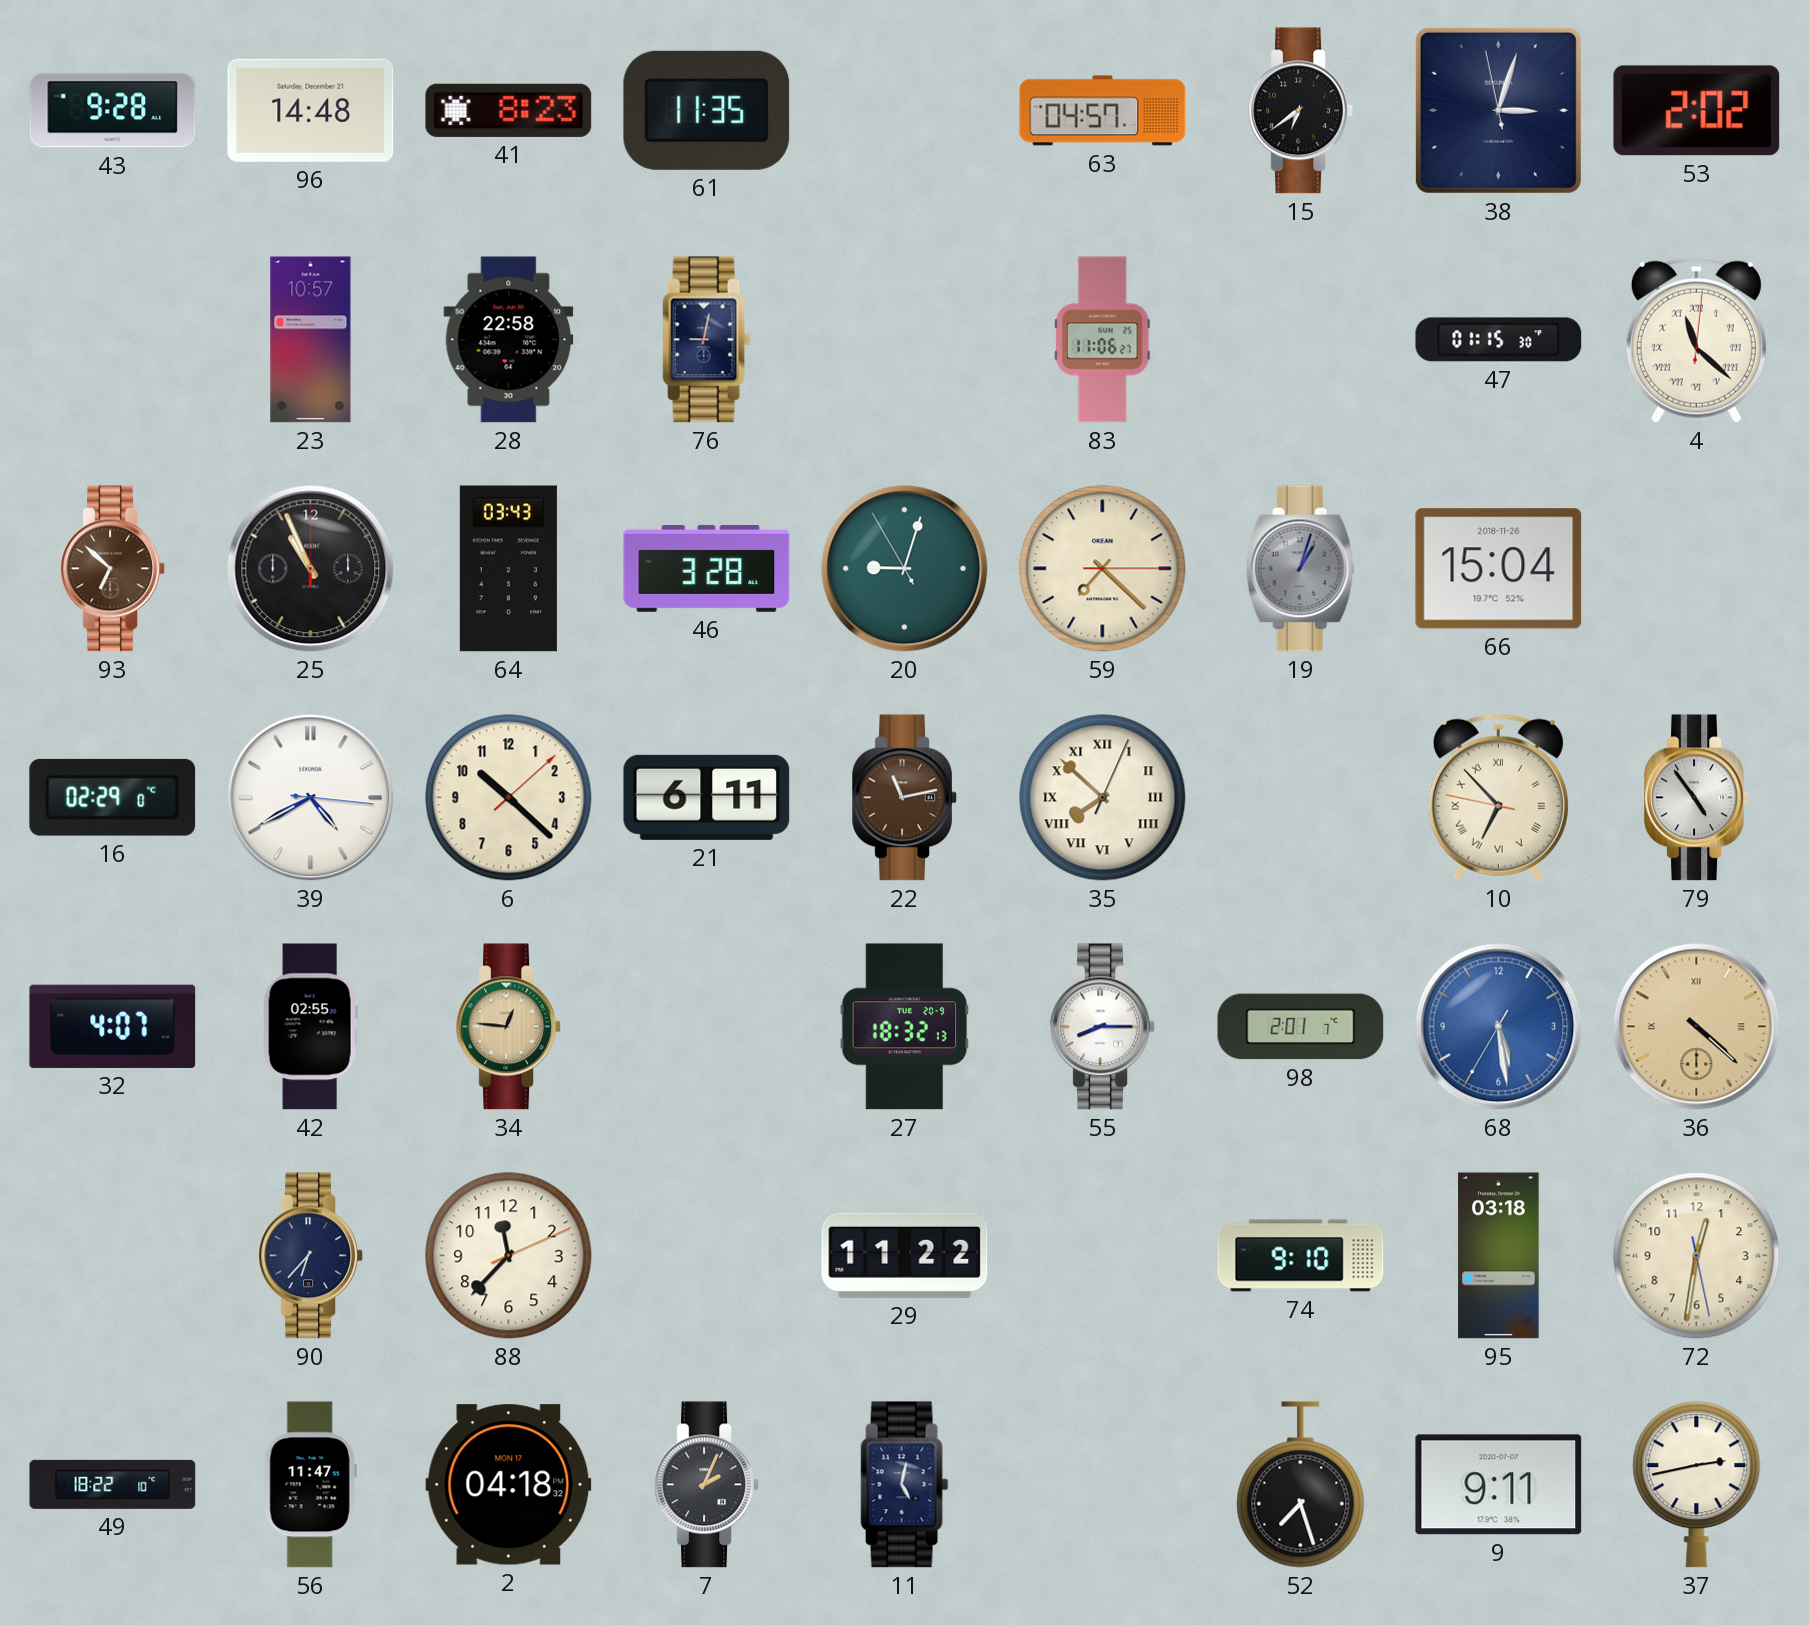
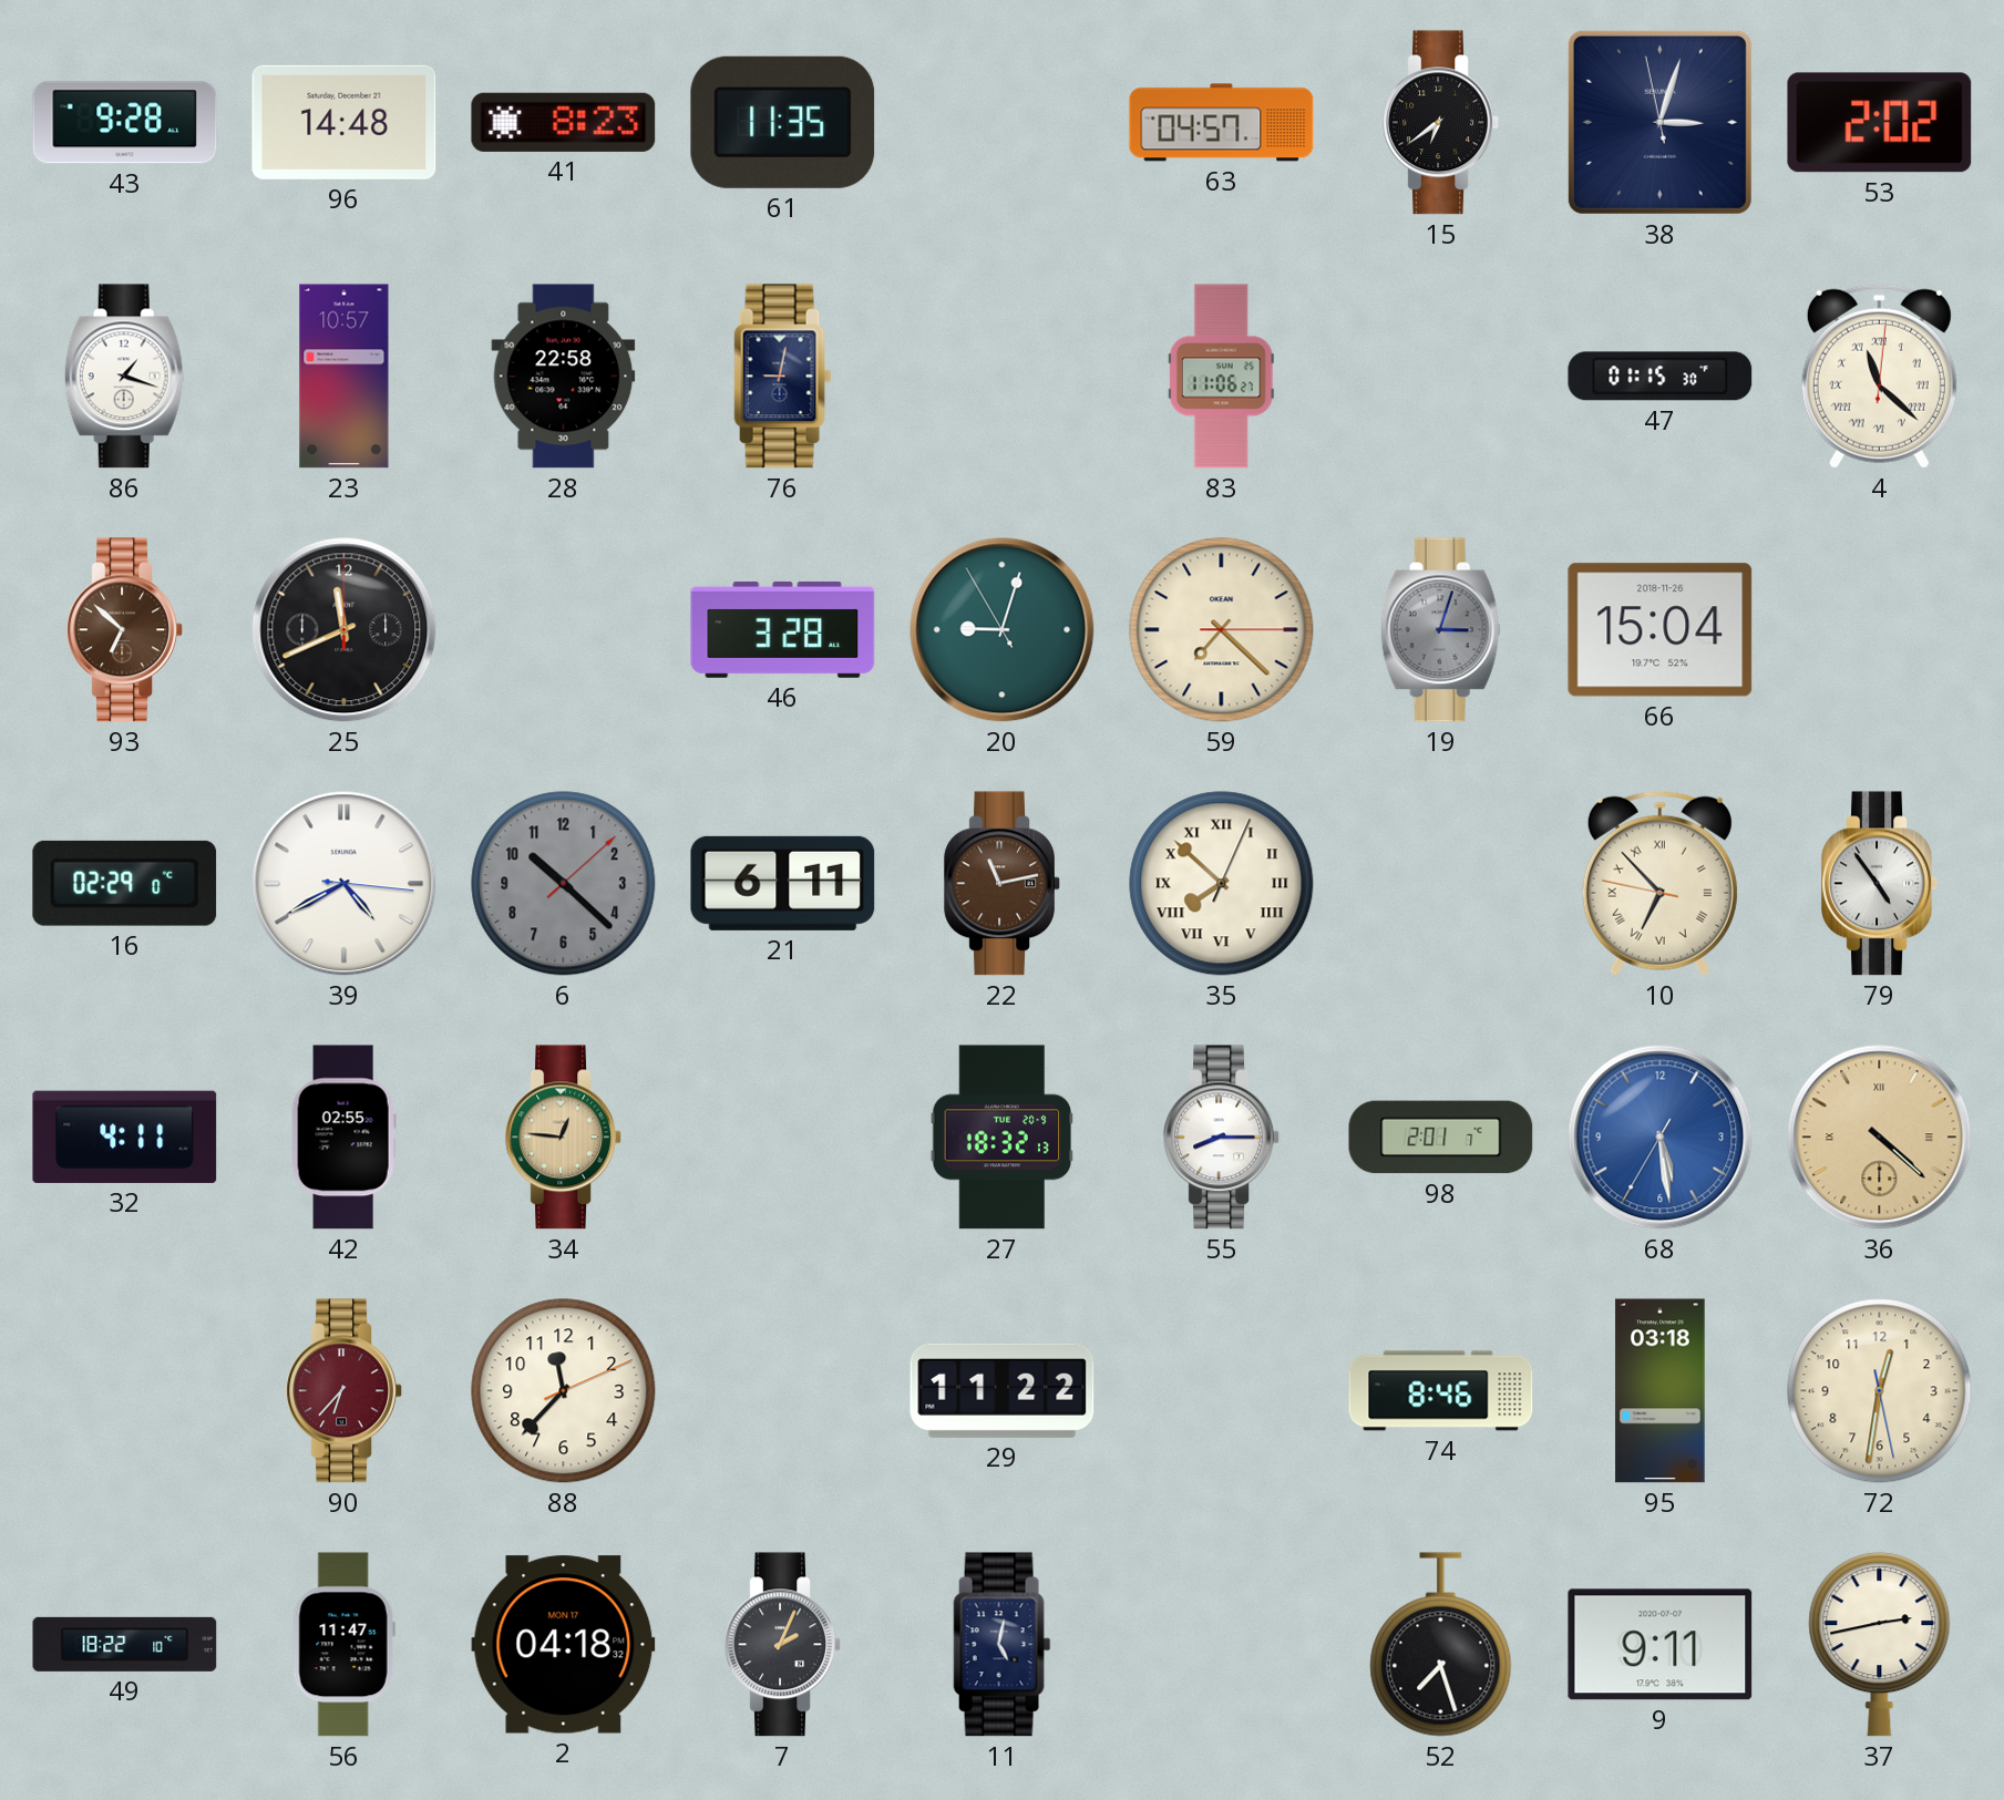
86: none -> 1:18 (124, 377)
25: 10:56 -> 11:41 (345, 630)
64: 03:43 -> none (508, 569)
19: 1:03 -> 3:03 (1440, 630)
6 dial: cream -> grey (564, 884)
32: 4:07 -> 4:11 (125, 1136)
90 dial: navy -> burgundy (345, 1391)
74: 9:10 -> 8:46 (1441, 1391)
